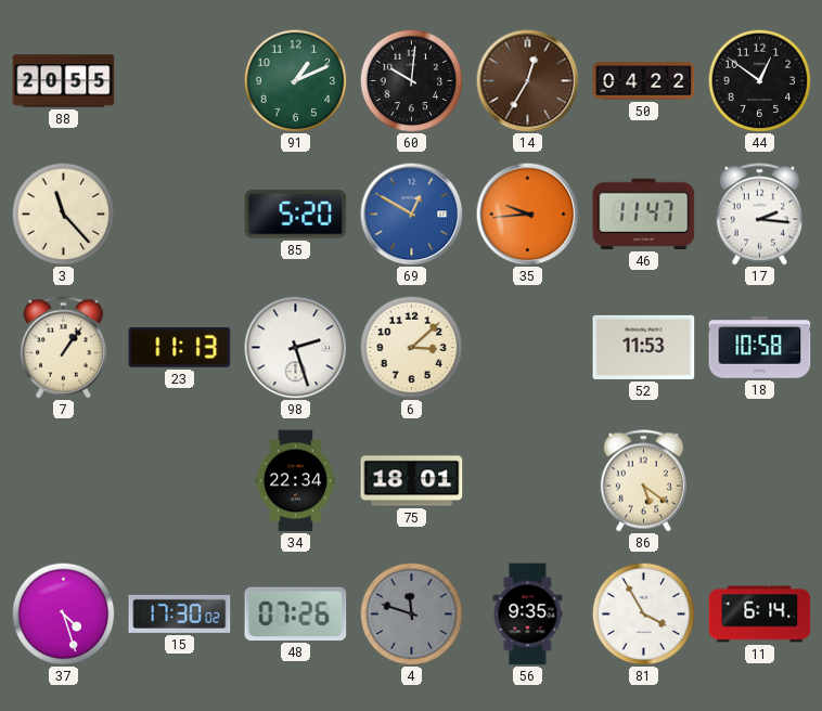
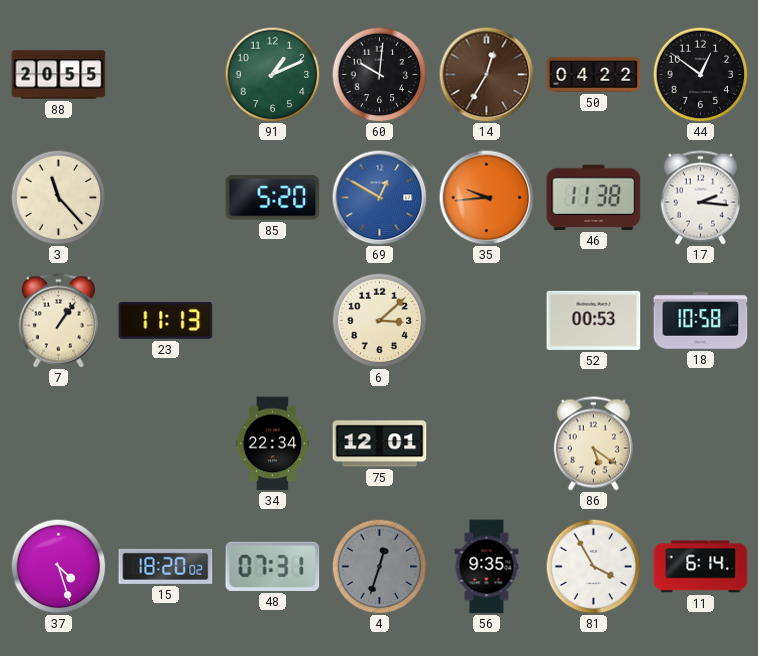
46: 11:47 -> 11:38 (594, 197)
98: 2:27 -> none (295, 347)
52: 11:53 -> 00:53 (594, 320)
75: 18:01 -> 12:01 (380, 444)
15: 17:30 -> 18:20 (166, 566)
48: 07:26 -> 07:31 (273, 566)
4: 11:48 -> 12:33 (379, 566)
